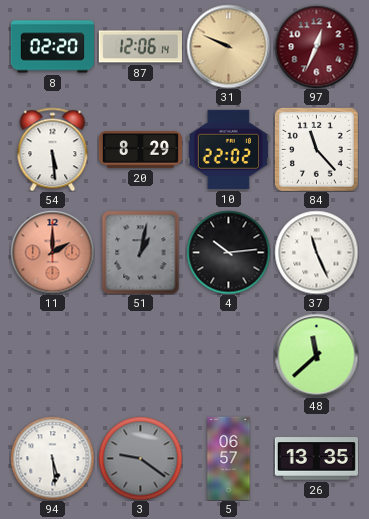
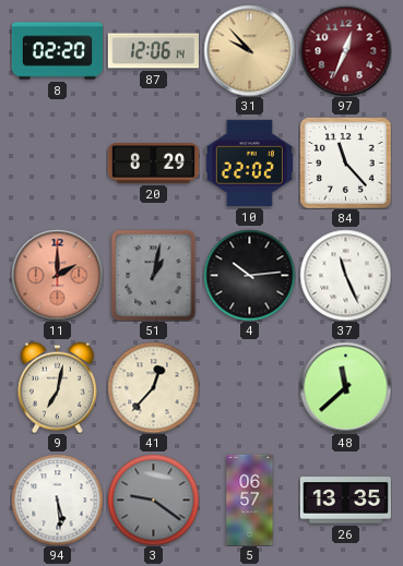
31: 9:49 -> 9:53 (249, 50)
54: 5:29 -> none (53, 149)
9: none -> 7:02 (57, 387)
41: none -> 12:37 (153, 387)
